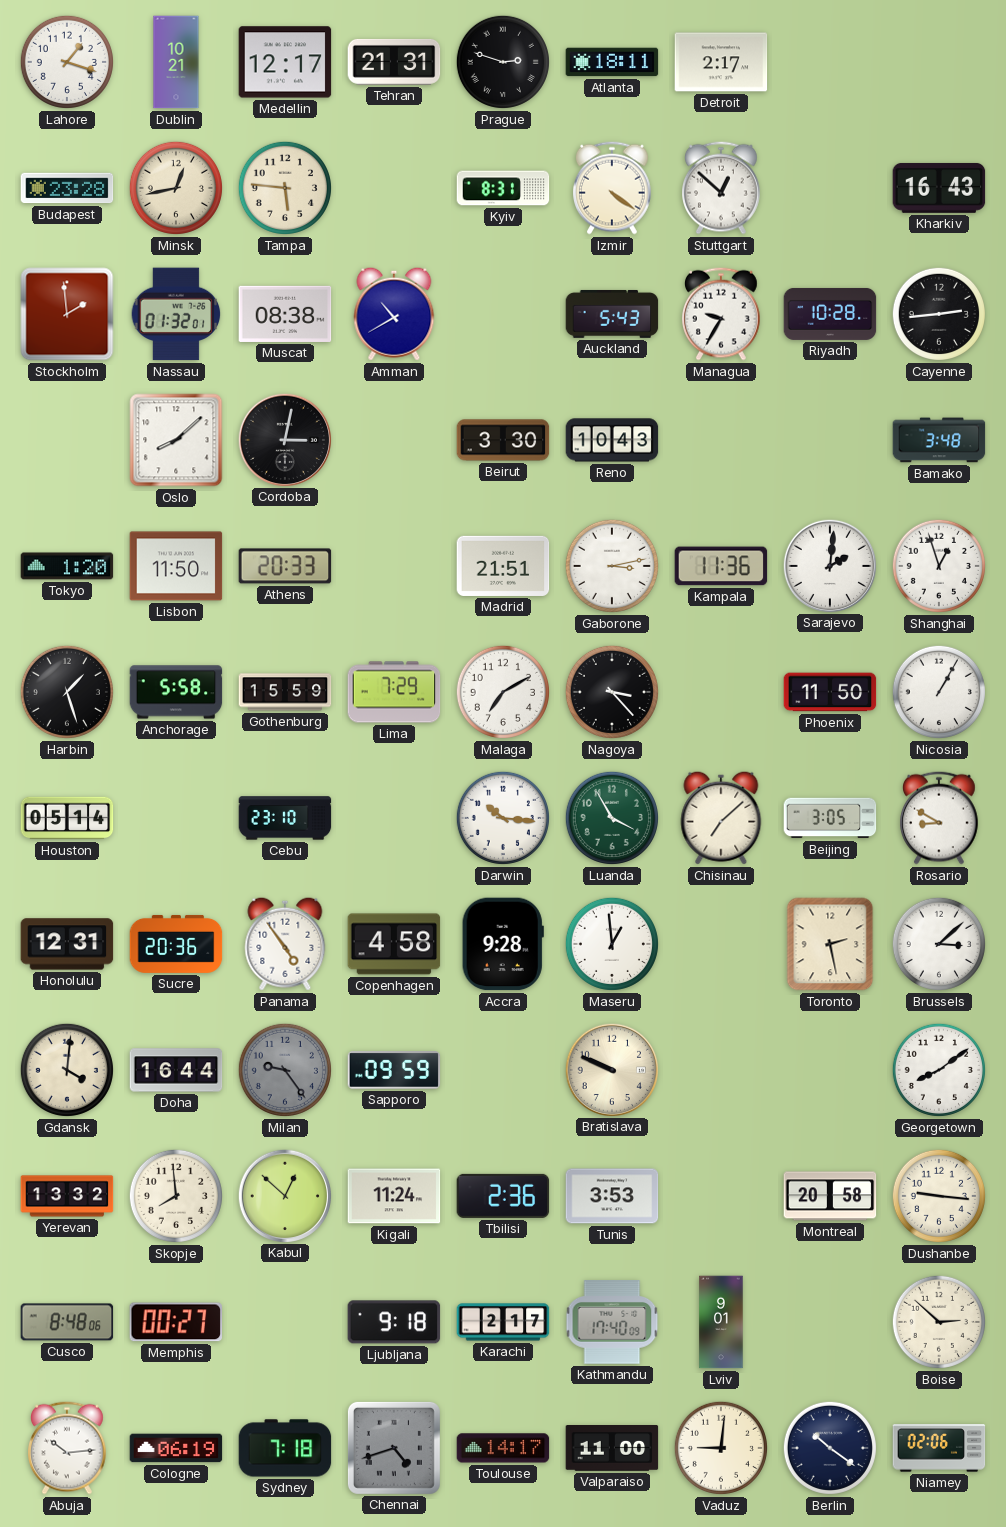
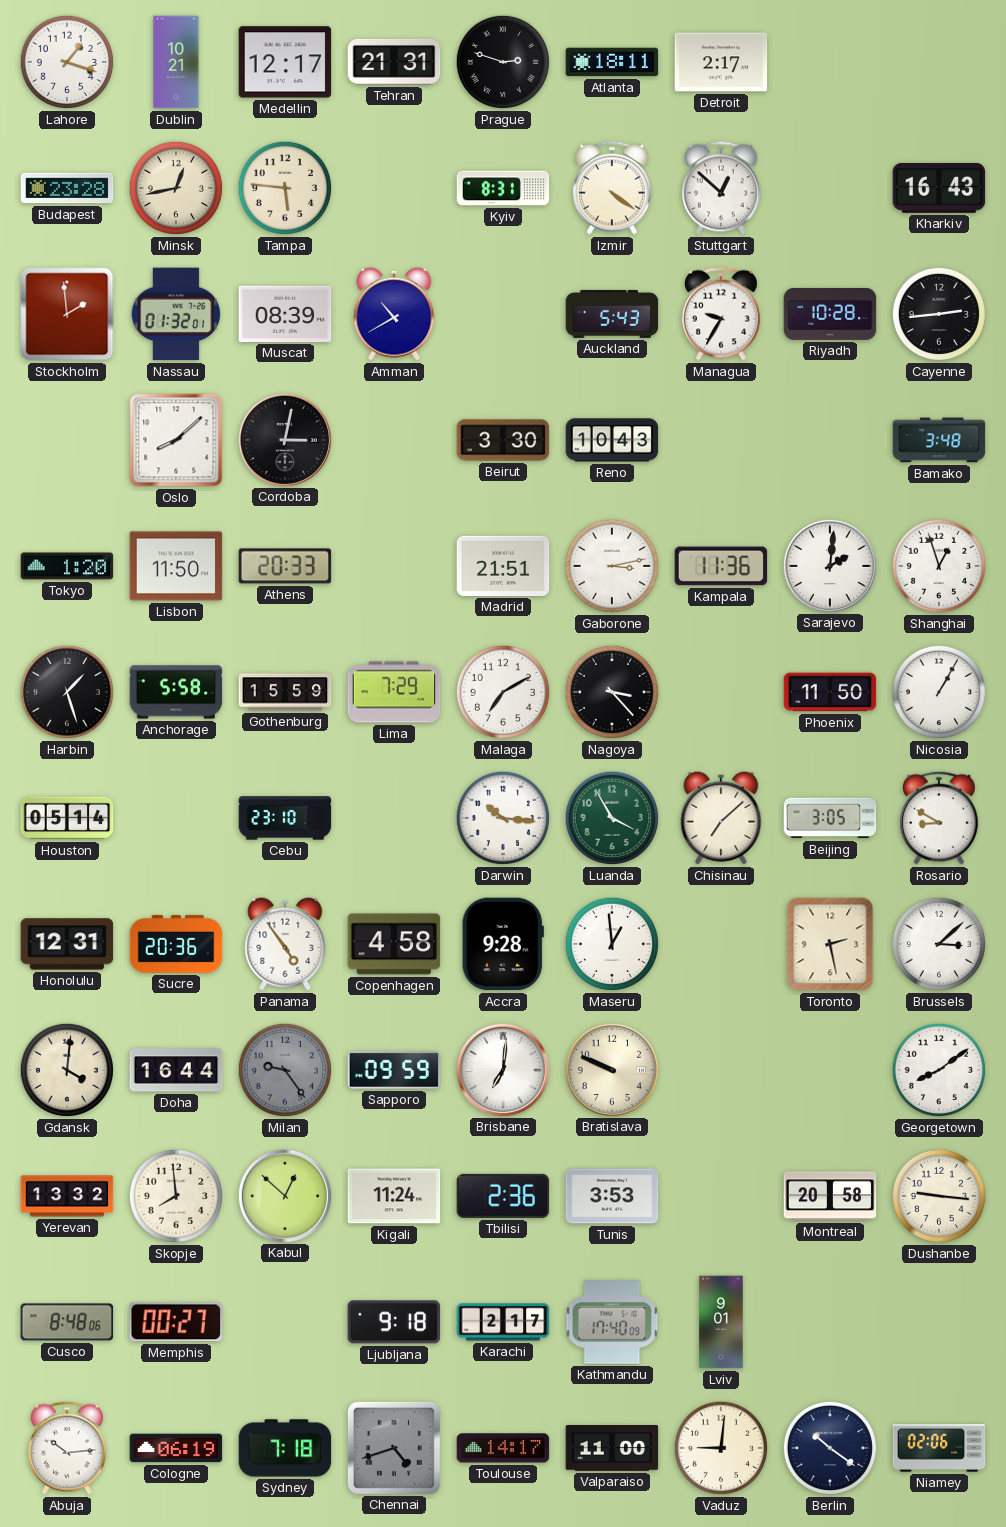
Muscat: 08:38 -> 08:39 (285, 314)
Brisbane: none -> 7:01 (502, 1069)
Boise: 2:52 -> none (939, 1322)
